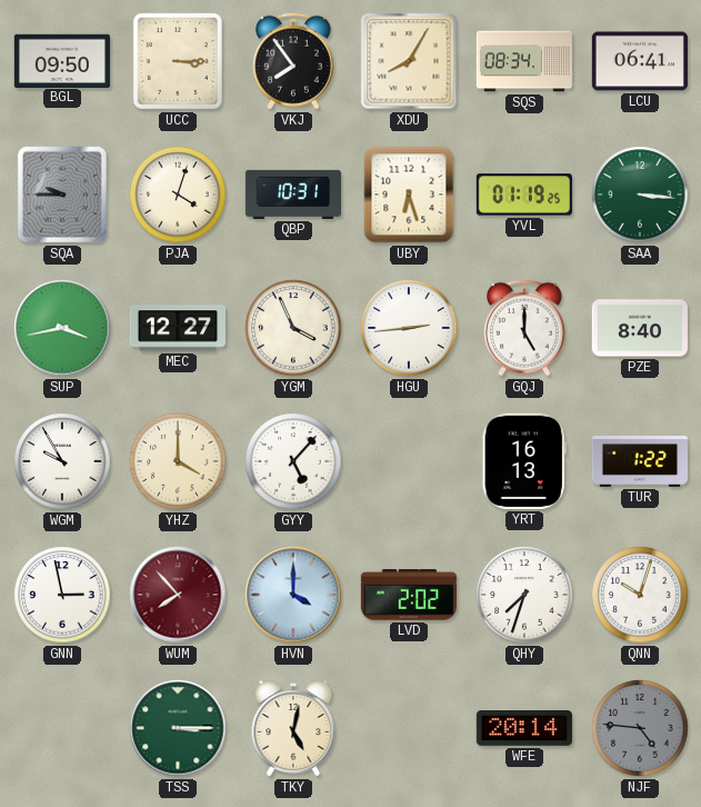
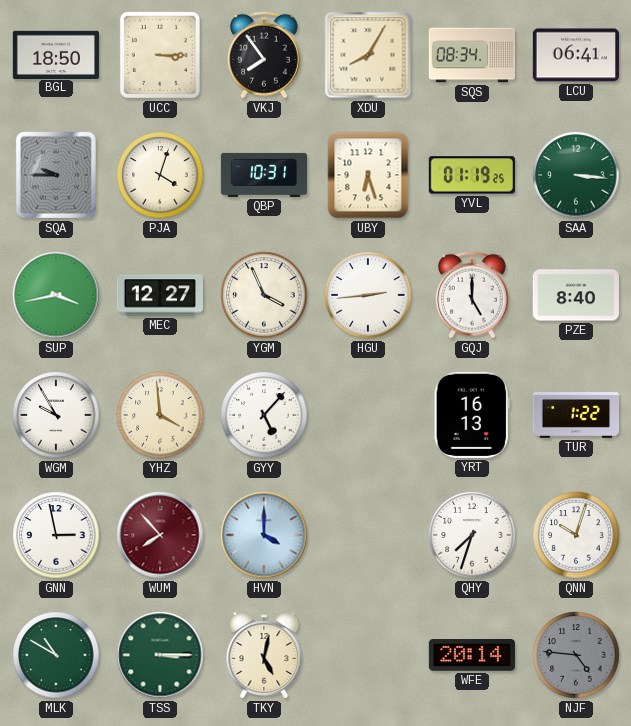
BGL: 09:50 -> 18:50 (56, 54)
YHZ: 4:00 -> 3:59 (160, 415)
LVD: 2:02 -> none (409, 596)
MLK: none -> 10:50 (56, 655)
